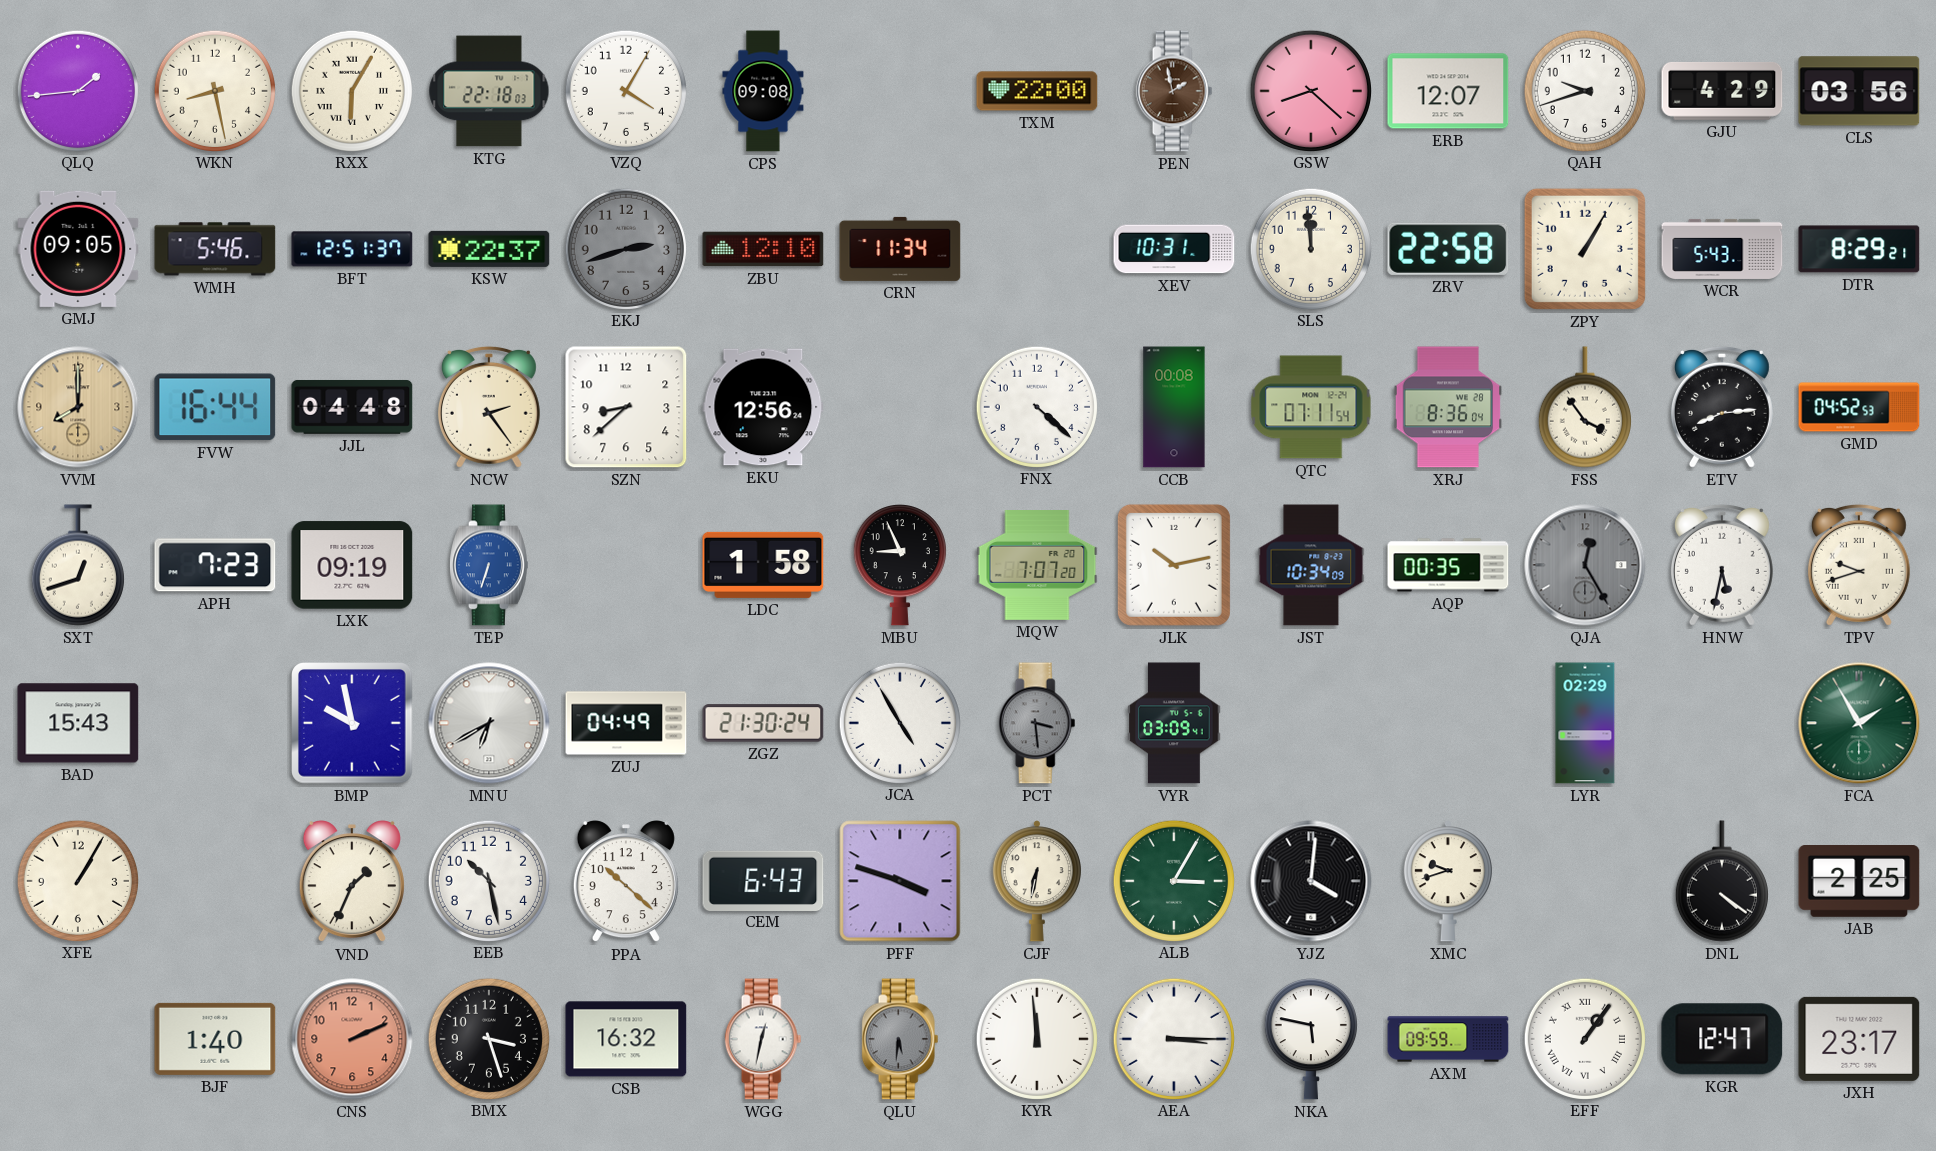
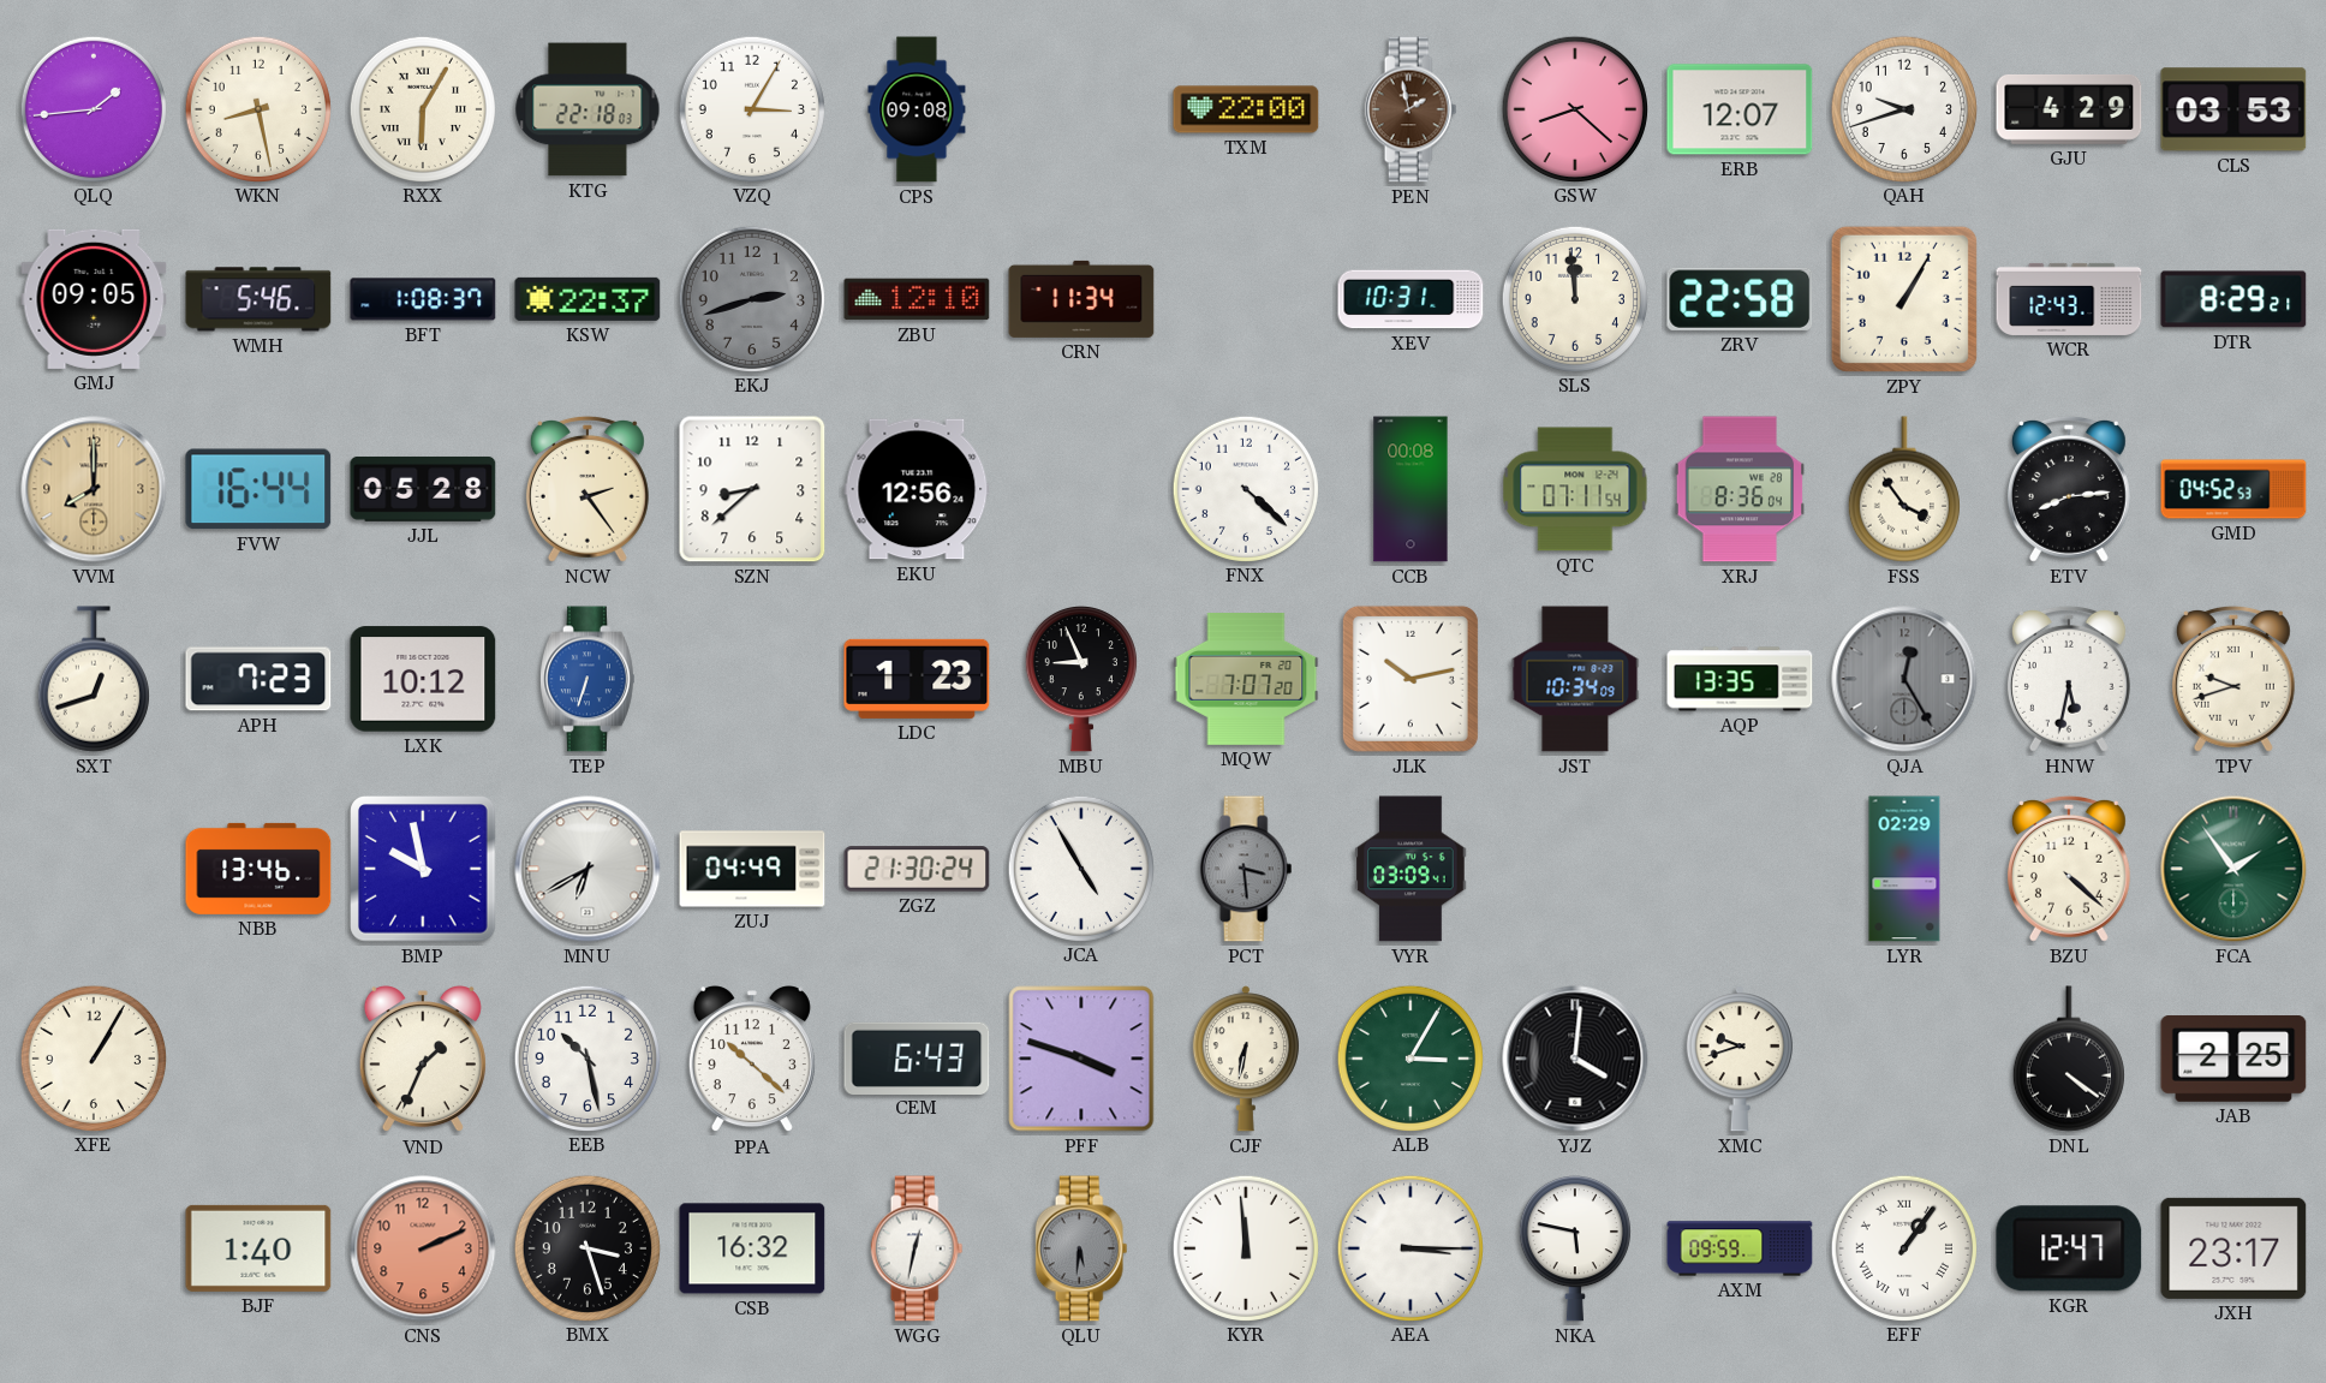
VZQ: 4:05 -> 3:05 (751, 108)
CLS: 03:56 -> 03:53 (2233, 109)
BFT: 12:51 -> 1:08 (423, 299)
WCR: 5:43 -> 12:43 (2069, 299)
JJL: 04:48 -> 05:28 (423, 489)
LXK: 09:19 -> 10:12 (423, 679)
LDC: 1:58 -> 1:23 (917, 679)
AQP: 00:35 -> 13:35 (1740, 679)
BAD: 15:43 -> none (78, 723)
NBB: none -> 13:46 (258, 869)
BZU: none -> 4:22 (2069, 869)
FCA: 1:55 -> 1:54 (2233, 869)
